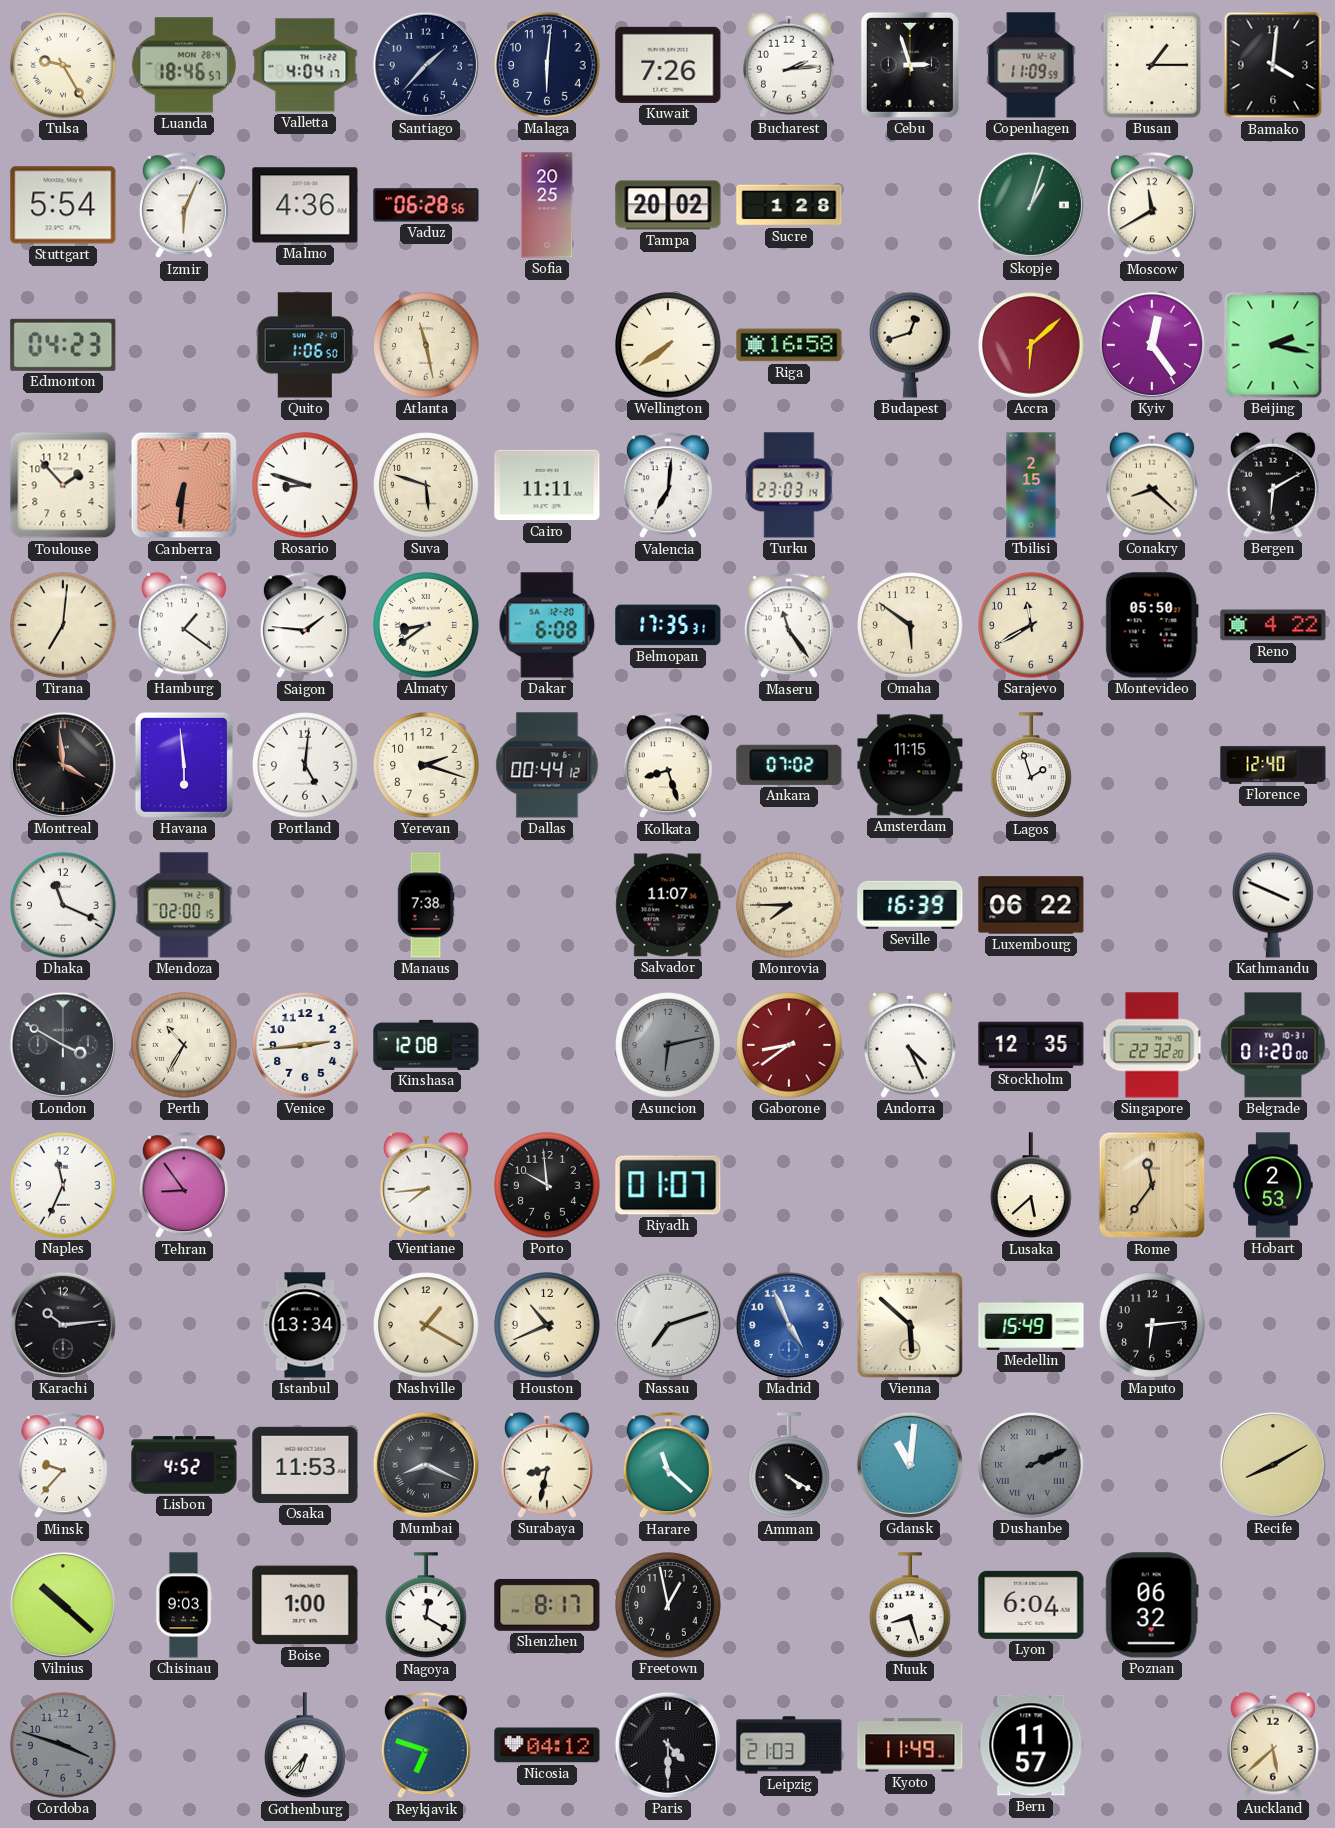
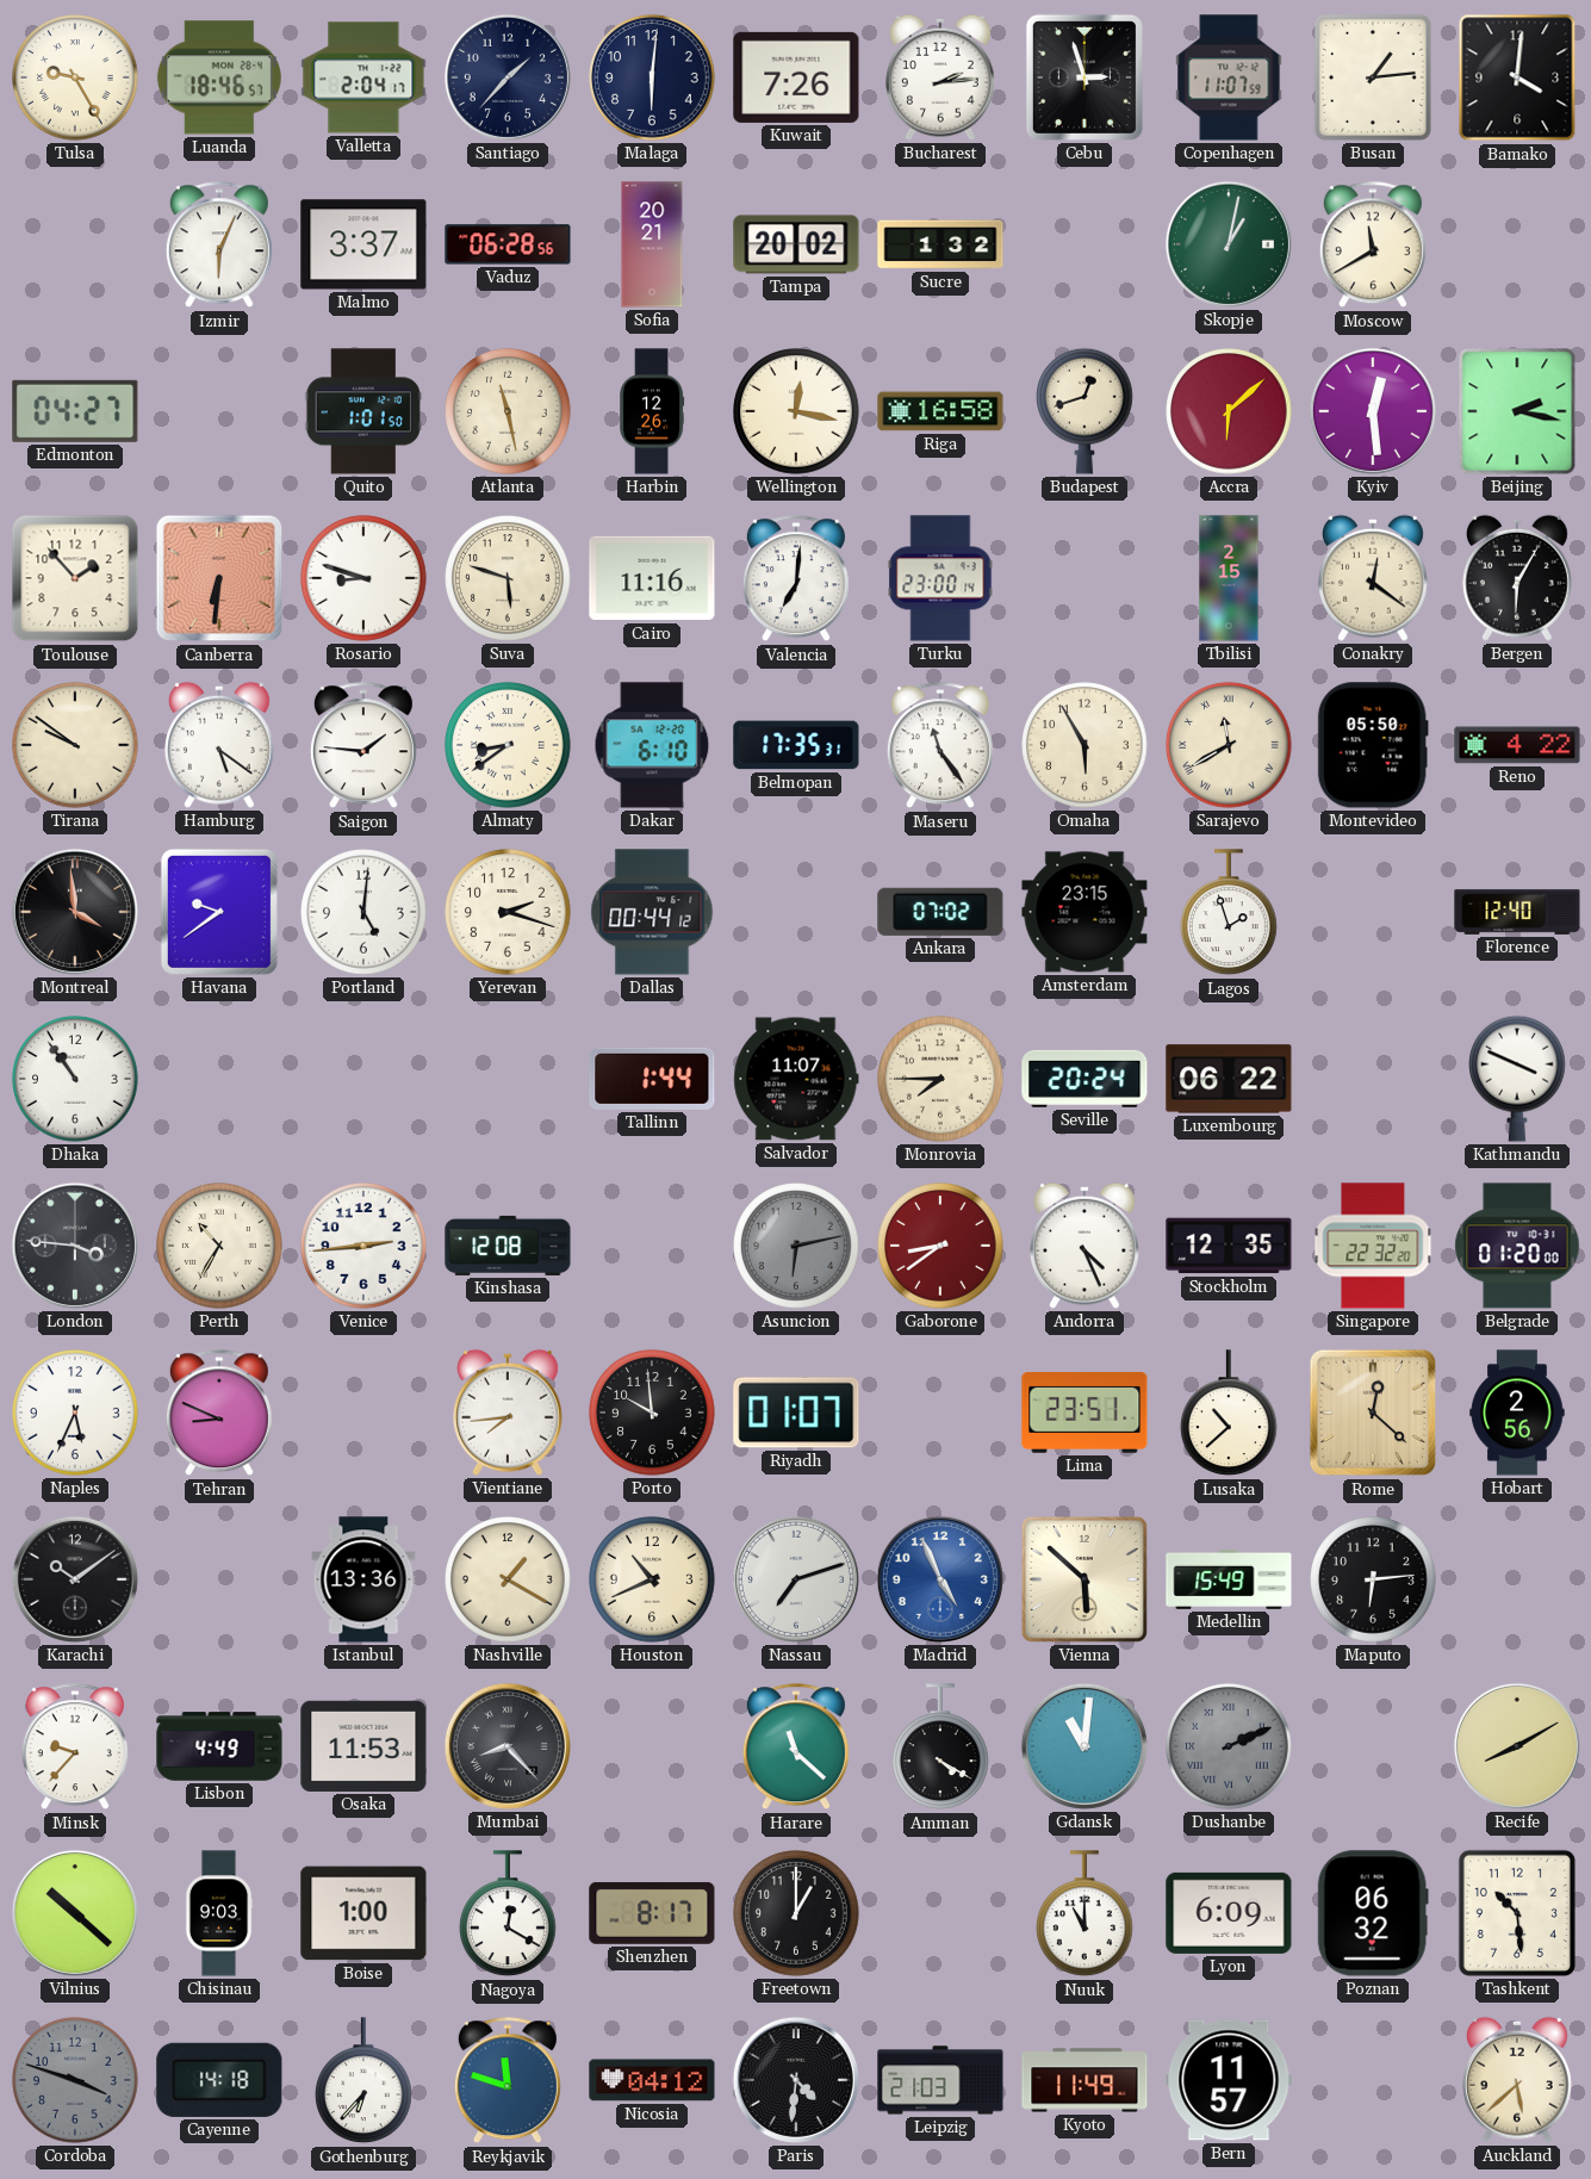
Valletta: 4:04 -> 2:04 (363, 77)
Copenhagen: 11:09 -> 11:07 (1229, 77)
Busan: 1:15 -> 1:14 (1373, 77)
Stuttgart: 5:54 -> none (63, 205)
Malmo: 4:36 -> 3:37 (363, 244)
Sofia: 20:25 -> 20:21 (652, 244)
Sucre: 1:28 -> 1:32 (940, 244)
Skopje: 1:03 -> 1:02 (1229, 244)
Edmonton: 04:23 -> 04:27 (75, 411)
Quito: 1:06 -> 1:01 (363, 411)
Harbin: none -> 12:26 (652, 411)
Wellington: 7:39 -> 12:17 (796, 411)
Kyiv: 12:24 -> 12:29 (1373, 411)
Cairo: 11:11 -> 11:16 (652, 578)
Turku: 23:03 -> 23:00 (940, 578)
Conakry: 8:22 -> 12:21 (1373, 578)
Bergen: 6:10 -> 6:05 (1517, 578)
Tirana: 7:01 -> 9:51 (75, 745)
Hamburg: 1:21 -> 5:21 (219, 745)
Dakar: 6:08 -> 6:10 (652, 745)
Omaha: 5:51 -> 5:55 (1085, 745)
Sarajevo numerals: Arabic -> Roman (1229, 745)
Havana: 5:59 -> 9:39 (219, 912)
Kolkata: 8:27 -> none (668, 766)
Amsterdam: 11:15 -> 23:15 (1085, 912)
Dhaka: 11:19 -> 10:54 (75, 1079)
Mendoza: 02:00 -> none (184, 905)
Manaus: 7:38 -> none (426, 905)
Tallinn: none -> 1:44 (652, 1079)
Seville: 16:39 -> 20:24 (1085, 1079)
London: 3:50 -> 3:46 (75, 1246)
Naples: 11:34 -> 5:34 (75, 1413)
Tehran: 8:54 -> 8:49 (219, 1414)
Lima: none -> 23:51 (1085, 1414)
Lusaka: 5:38 -> 10:38 (1230, 1414)
Rome: 11:36 -> 12:22 (1373, 1413)
Hobart: 2:53 -> 2:56 (1517, 1413)
Karachi: 10:14 -> 10:09 (75, 1579)
Istanbul: 13:34 -> 13:36 (363, 1579)
Lisbon: 4:52 -> 4:49 (219, 1746)
Mumbai: 8:19 -> 8:23 (508, 1746)
Surabaya: 8:32 -> none (547, 1465)
Freetown: 12:58 -> 1:00 (796, 1913)
Nuuk: 8:27 -> 11:00 (1086, 1914)
Lyon: 6:04 -> 6:09 (1229, 1913)
Tashkent: none -> 10:29 (1517, 1913)
Cayenne: none -> 14:18 (219, 2080)
Reykjavik: 6:48 -> 11:48 (508, 2081)
Paris: 4:30 -> 4:31 (796, 2080)
